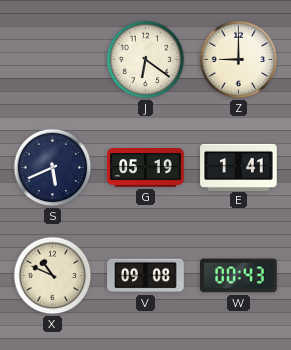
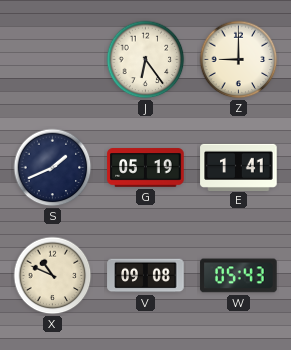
J: 6:21 -> 6:24 (146, 60)
S: 5:41 -> 1:41 (53, 168)
W: 00:43 -> 05:43 (239, 276)
